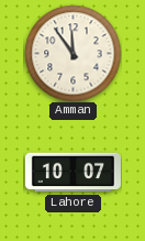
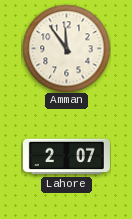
Lahore: 10:07 -> 2:07 (66, 157)
